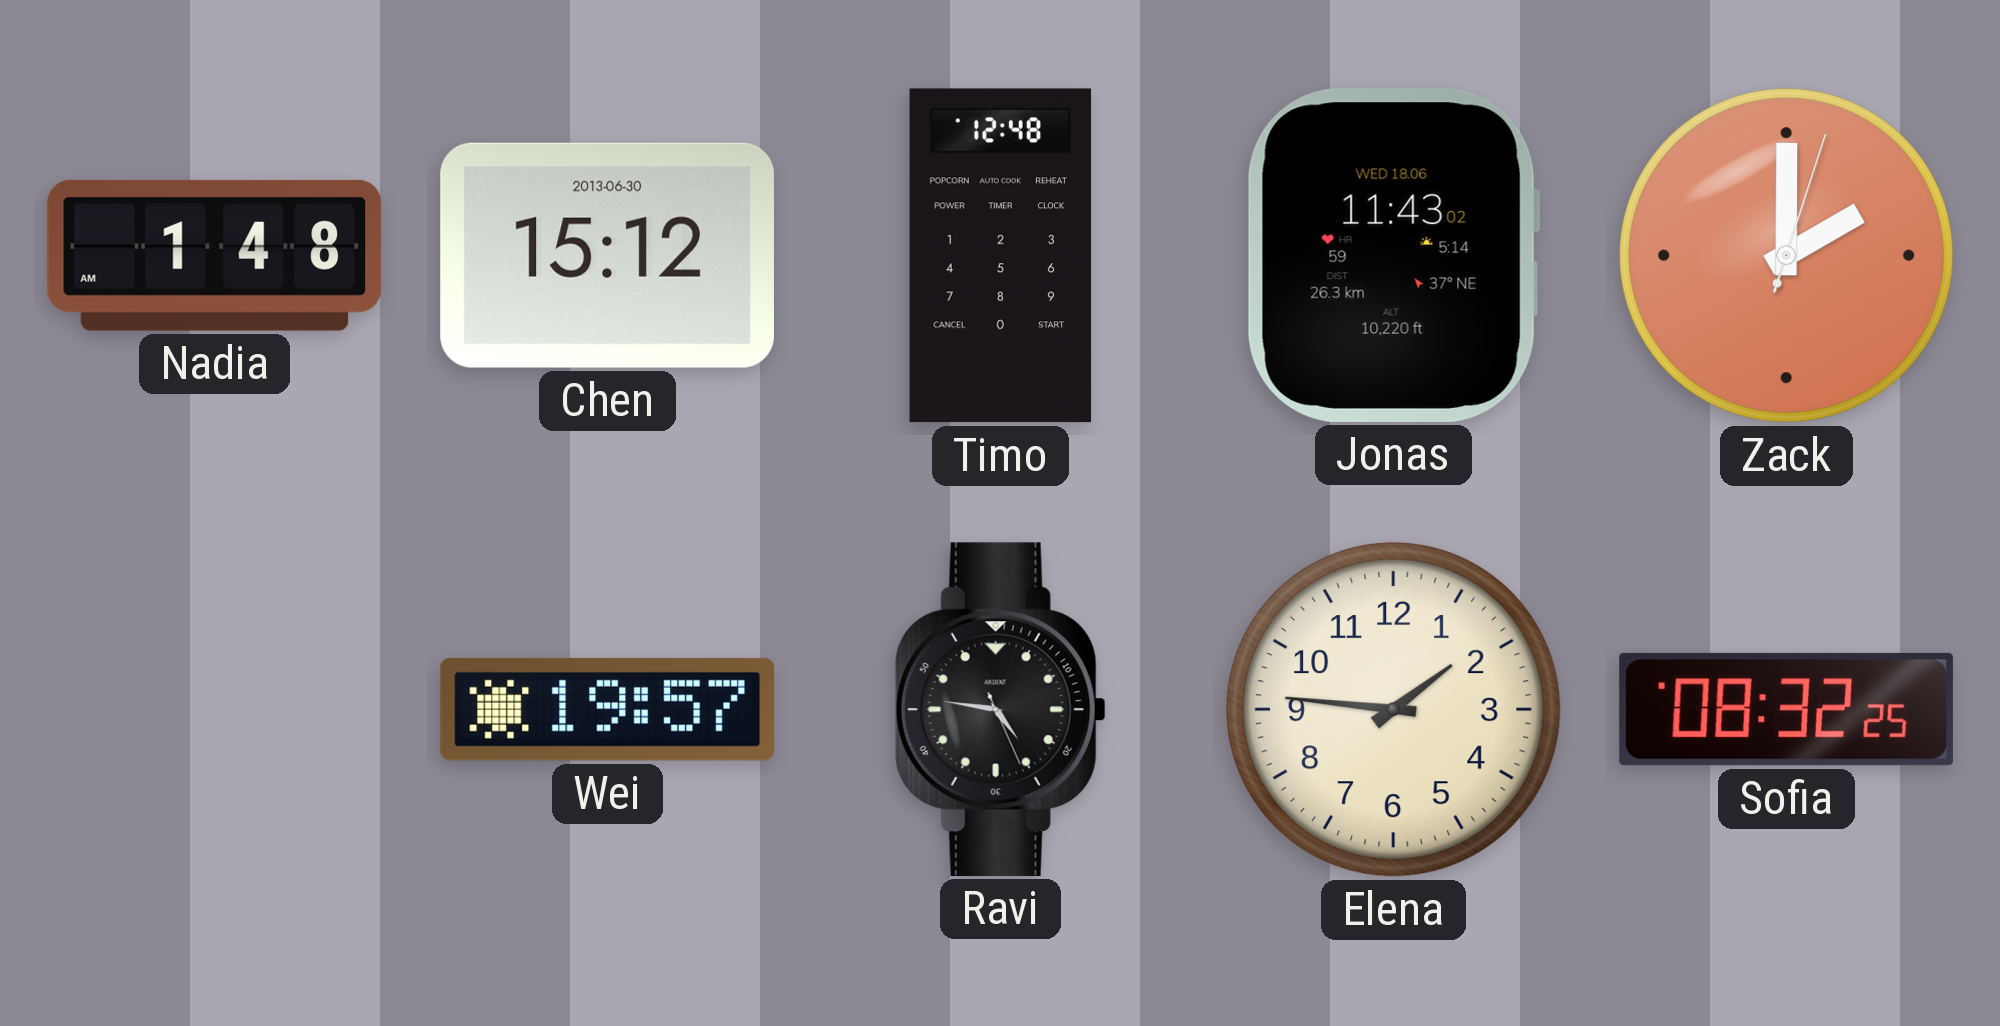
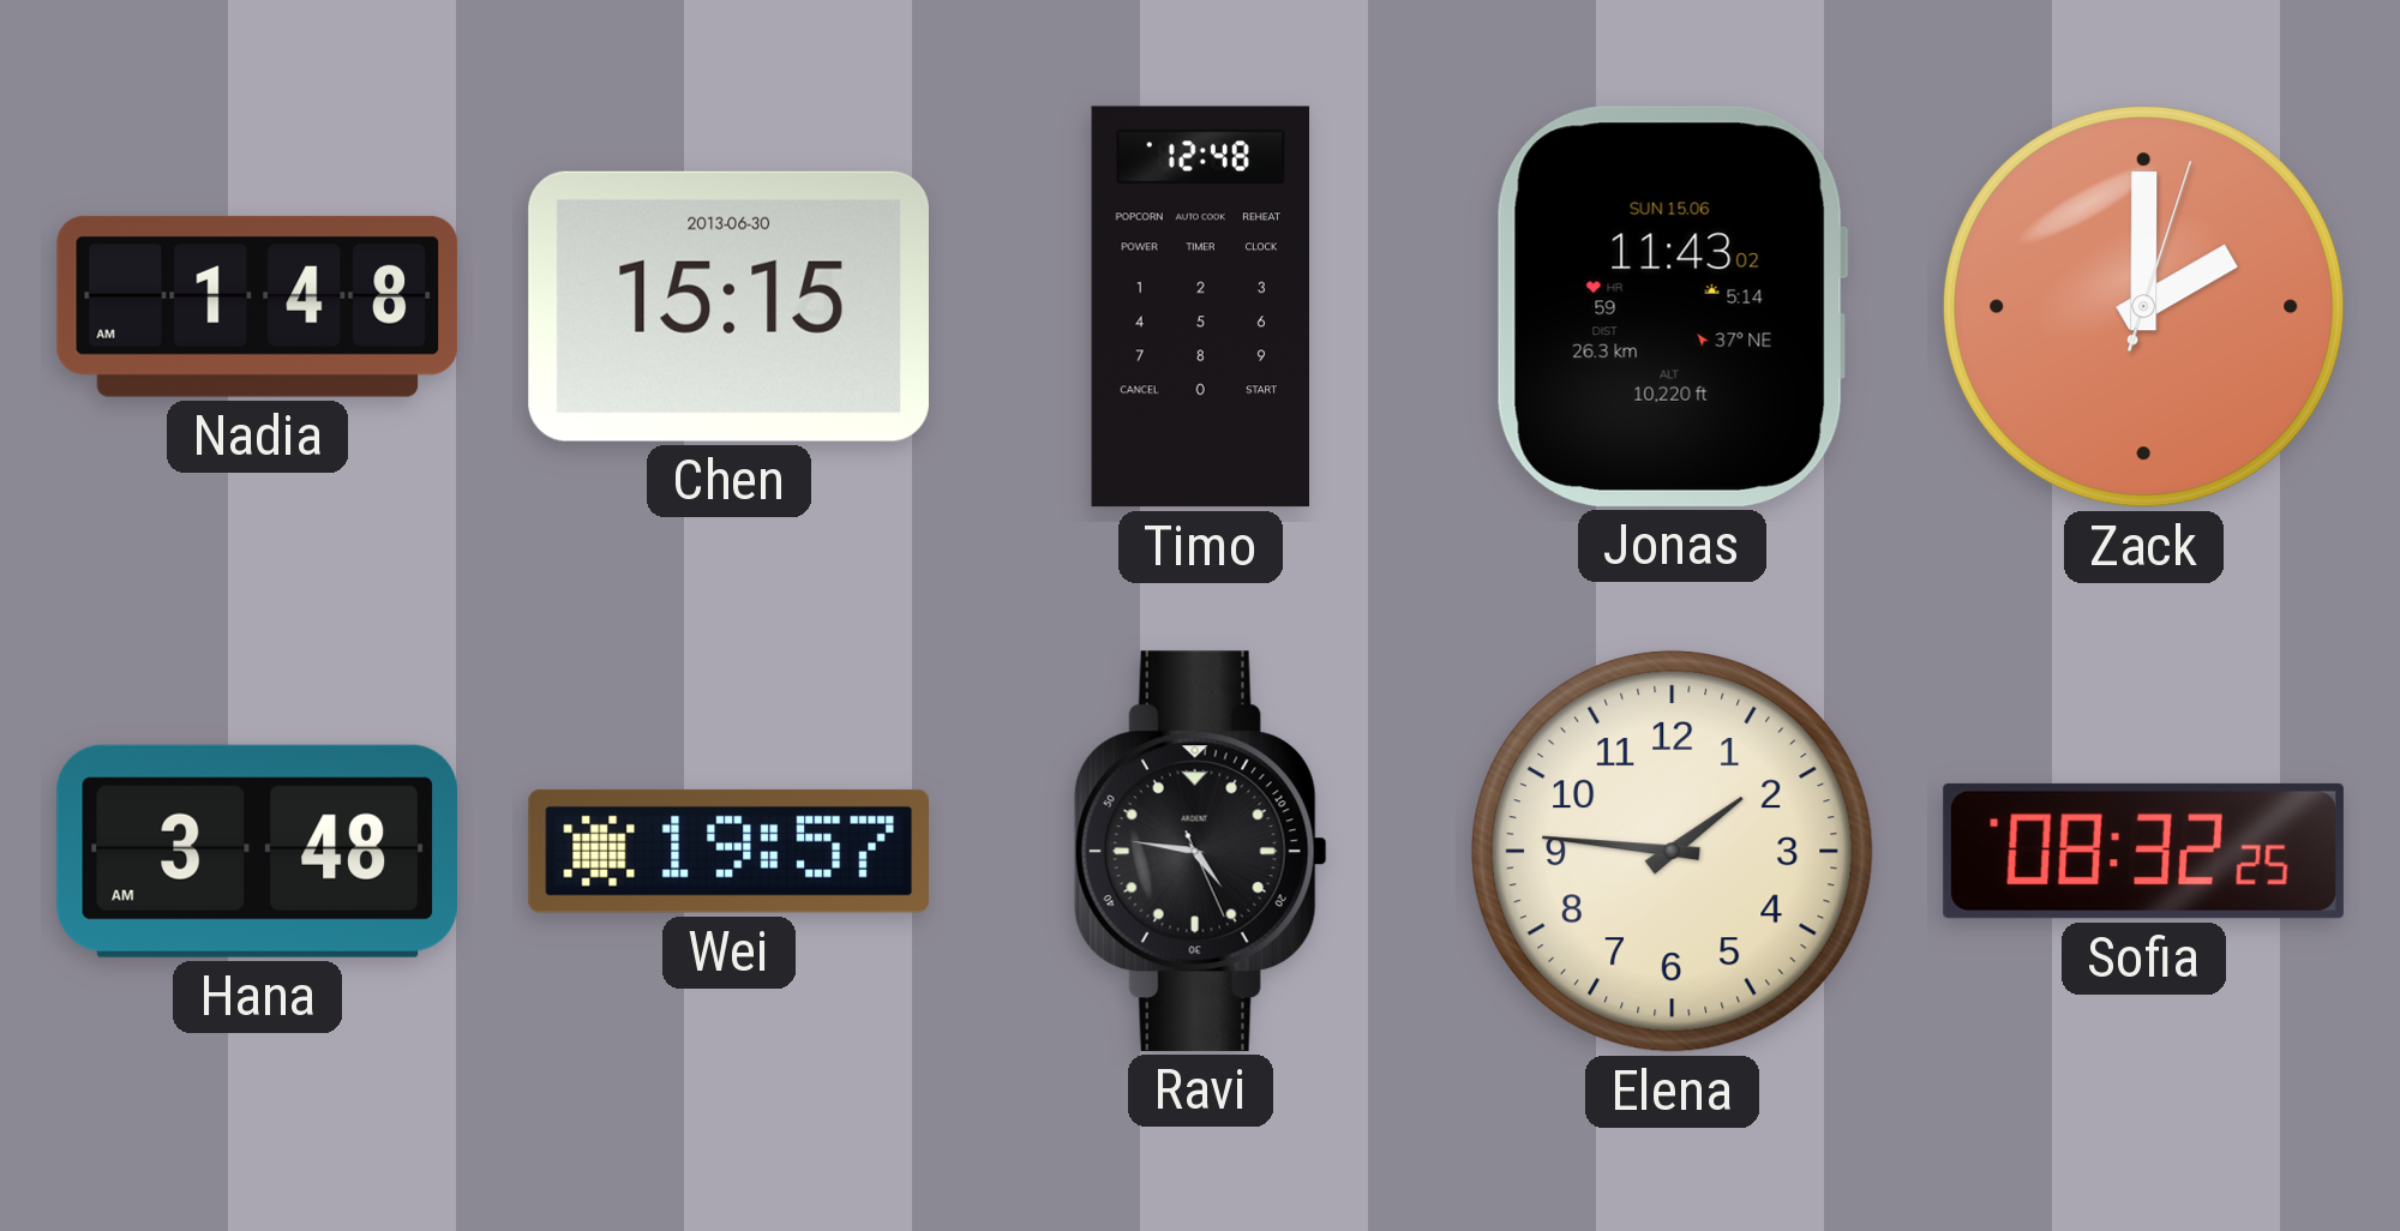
Chen: 15:12 -> 15:15 (728, 306)
Jonas date: WED 18.06 -> SUN 15.06 (1672, 306)
Hana: none -> 3:48 (257, 851)
